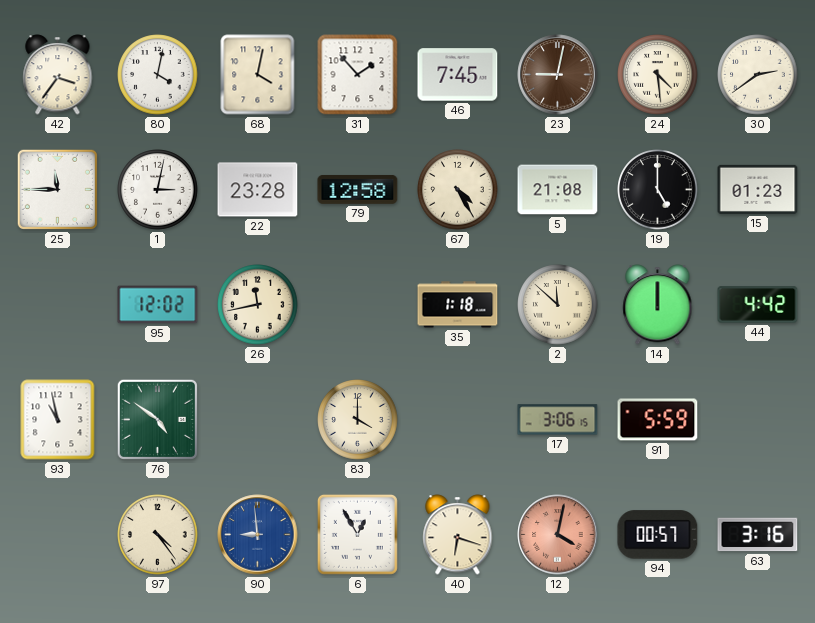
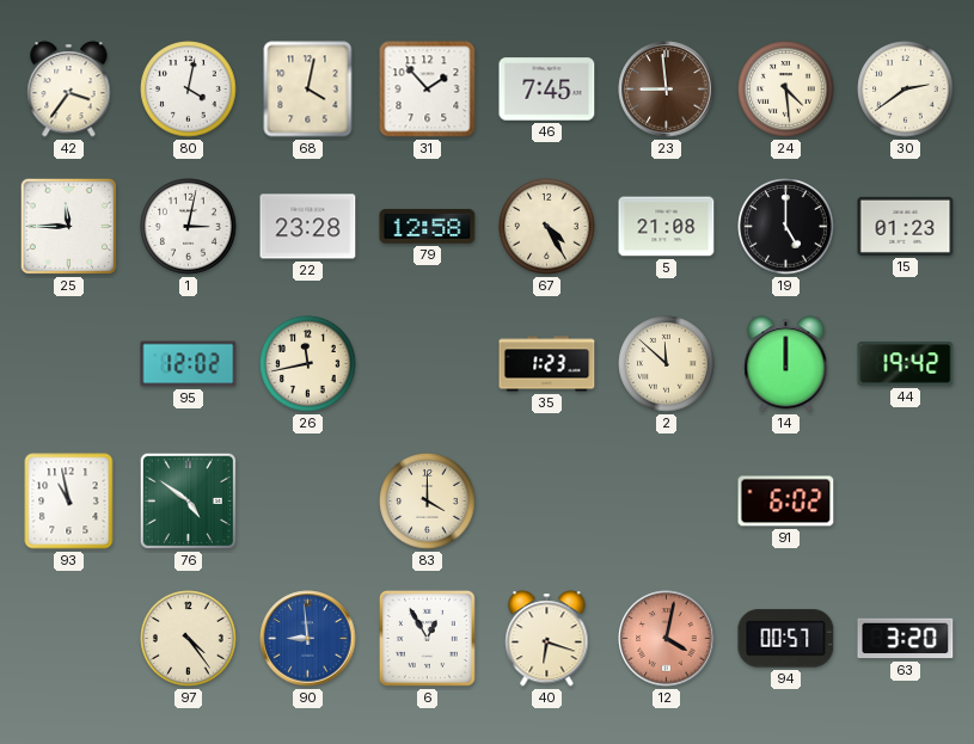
23: 9:02 -> 8:59 (667, 90)
35: 1:18 -> 1:23 (547, 364)
44: 4:42 -> 19:42 (906, 364)
17: 3:06 -> none (558, 420)
91: 5:59 -> 6:02 (786, 502)
63: 3:16 -> 3:20 (906, 639)
